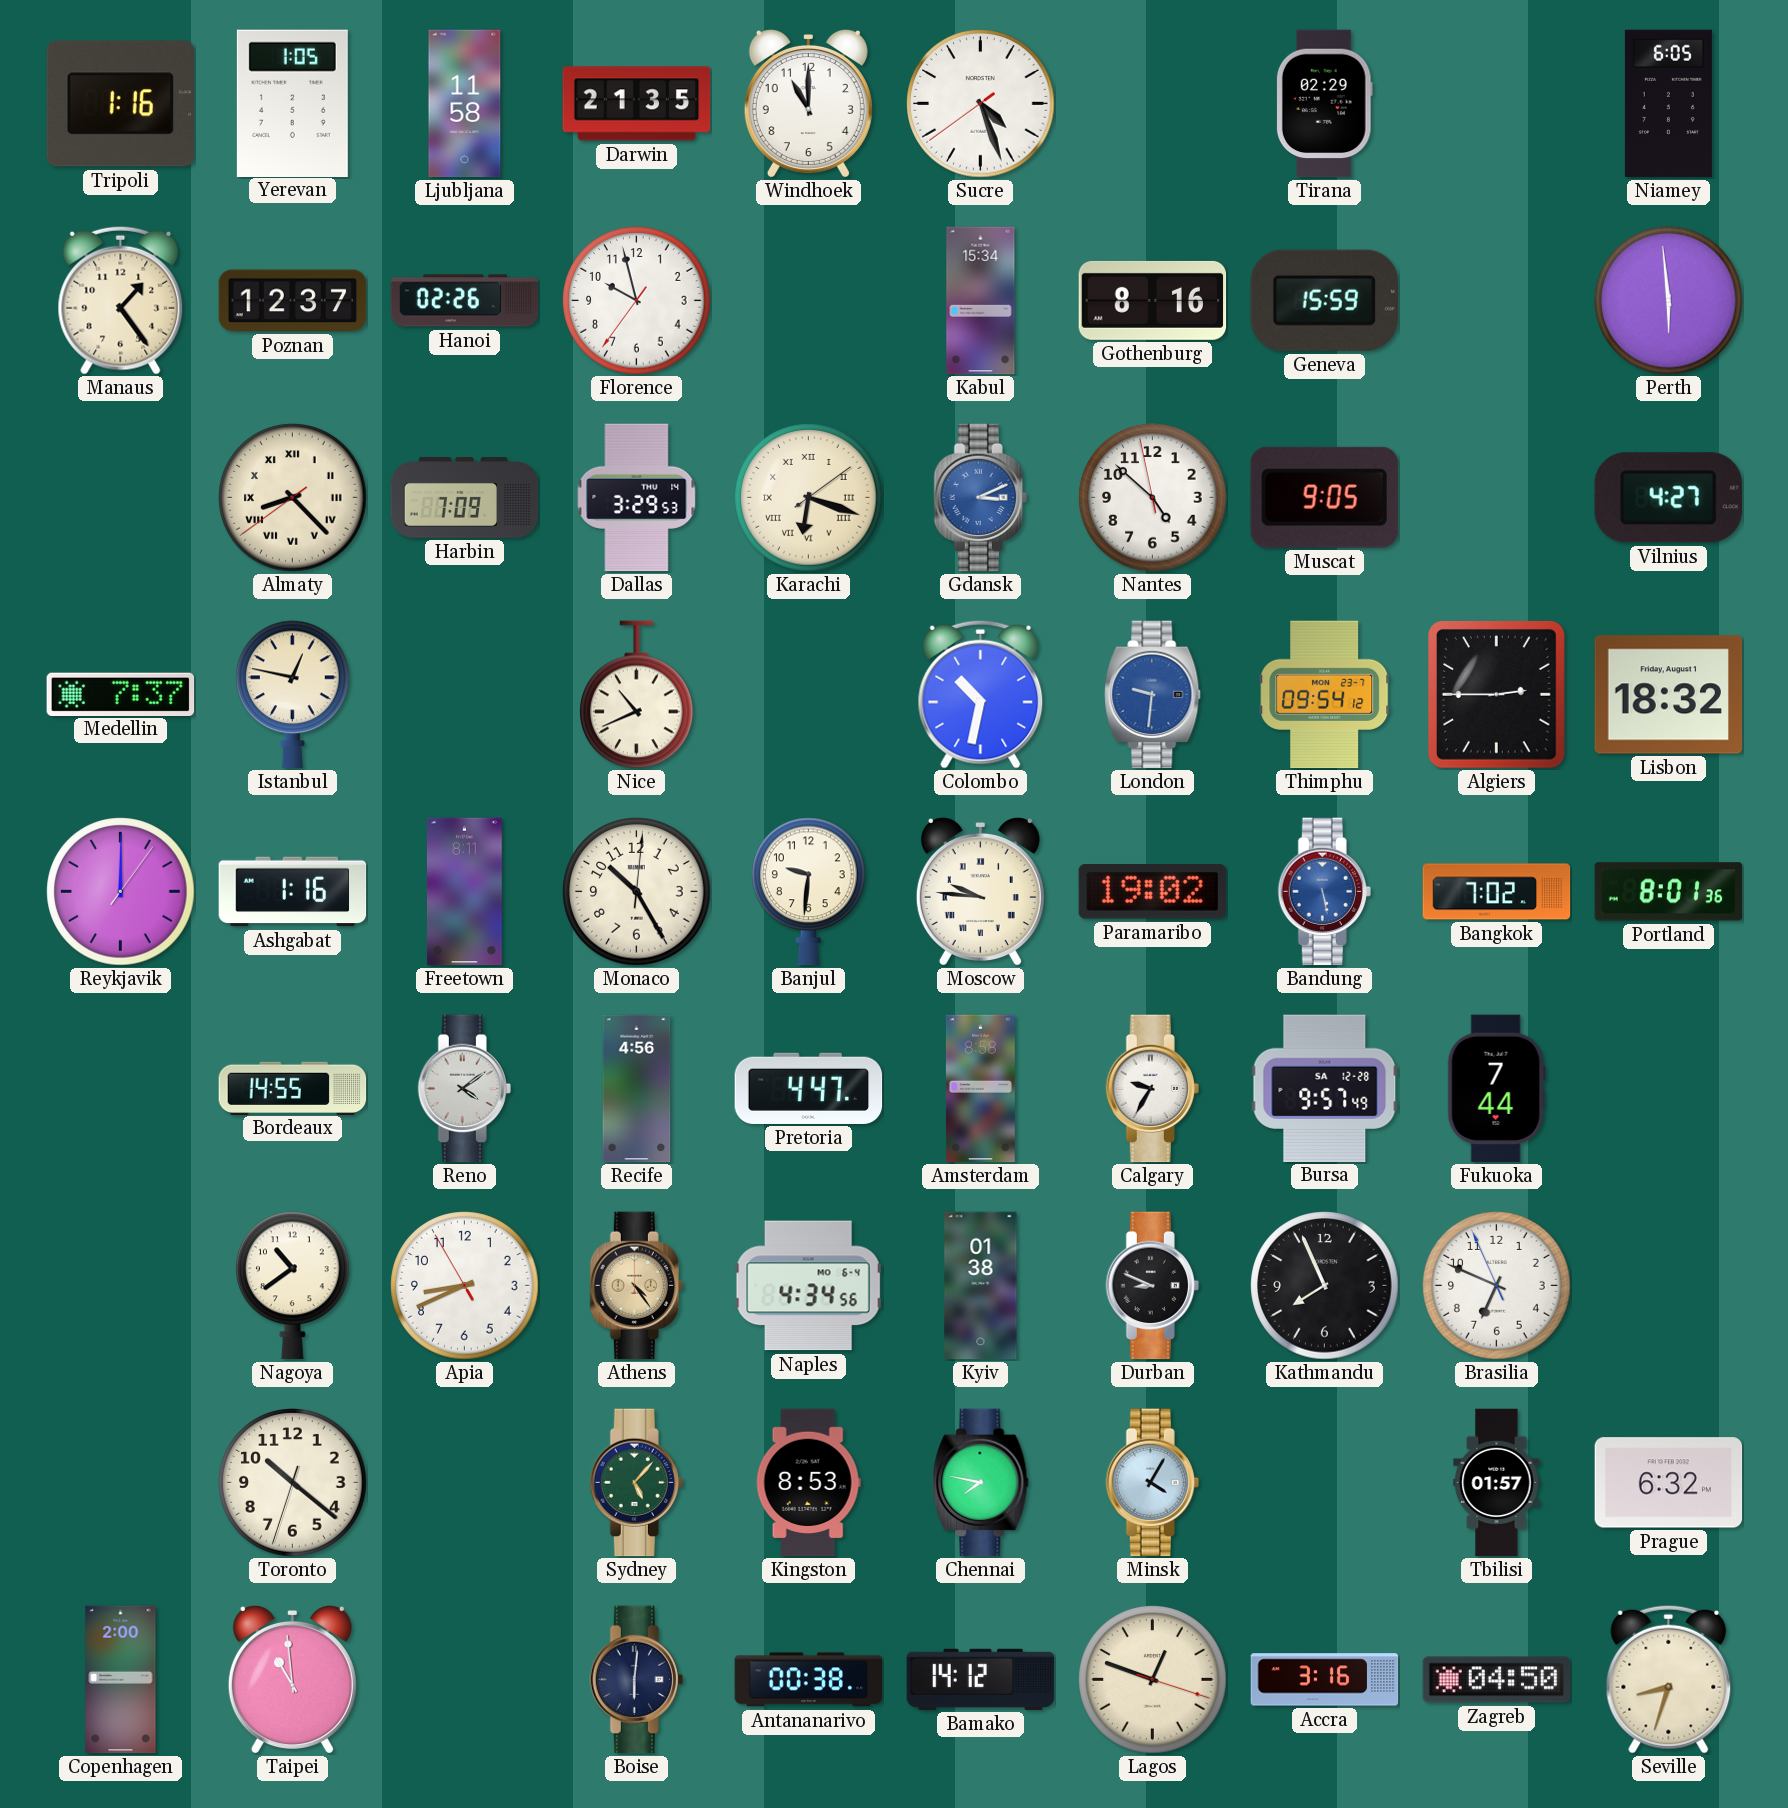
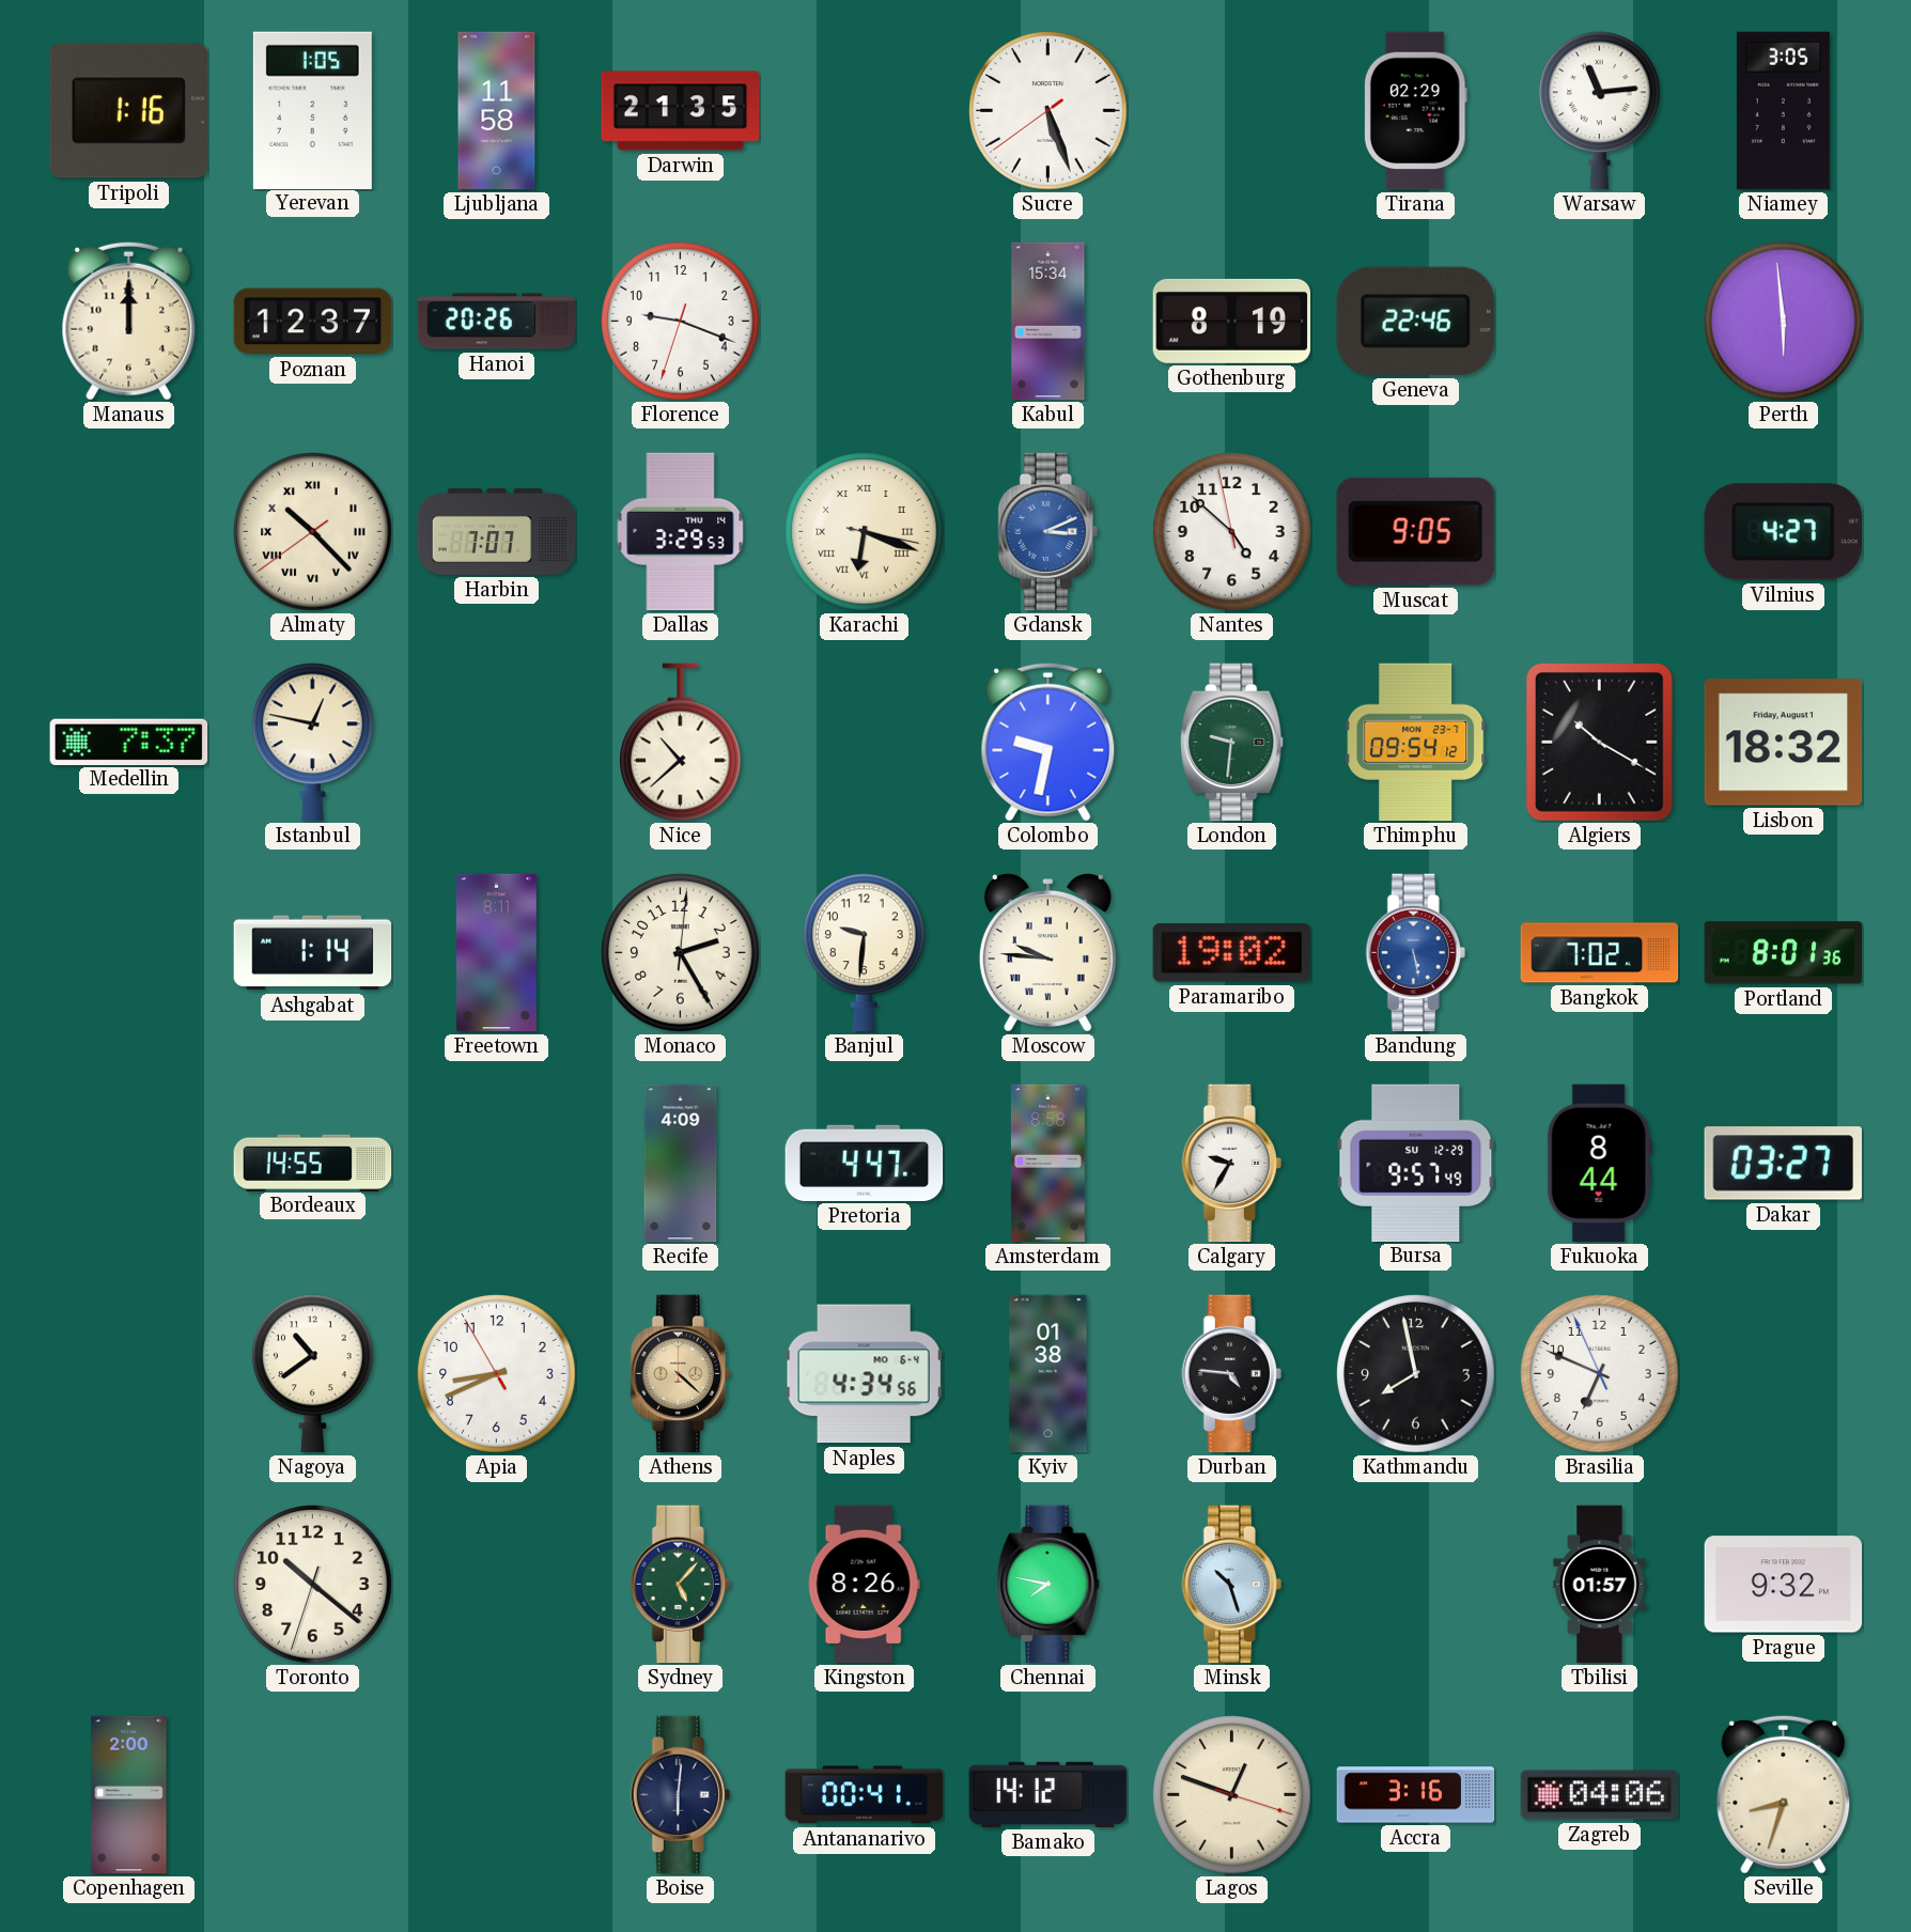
Windhoek: 11:00 -> none (808, 103)
Sucre: 4:26 -> 5:26 (1048, 111)
Warsaw: none -> 11:14 (1600, 111)
Niamey: 6:05 -> 3:05 (1783, 111)
Manaus: 1:24 -> 12:00 (129, 321)
Hanoi: 02:26 -> 20:26 (497, 322)
Florence: 9:57 -> 9:18 (681, 322)
Gothenburg: 8:16 -> 8:19 (1232, 321)
Geneva: 15:59 -> 22:46 (1415, 321)
Almaty: 8:22 -> 10:22 (313, 532)
Harbin: 7:09 -> 7:07 (497, 532)
Karachi: 6:18:09 -> 6:18:17 (865, 532)
Nice: 10:41 -> 10:38 (681, 743)
Colombo: 10:32 -> 9:32 (1048, 742)
London dial: blue -> green (1232, 743)
Algiers: 2:45 -> 10:20 (1600, 743)
Reykjavik: 12:00 -> none (121, 892)
Ashgabat: 1:16 -> 1:14 (313, 953)
Monaco: 10:25 -> 2:25 (681, 953)
Reno: 4:09 -> none (464, 1089)
Recife: 4:56 -> 4:09 (681, 1164)
Bursa date: SA 12-28 -> SU 12-29 (1416, 1163)
Fukuoka: 7:44 -> 8:44 (1599, 1164)
Dakar: none -> 03:27 (1783, 1164)
Athens: 4:24 -> 4:22 (680, 1374)
Durban: 8:49 -> 4:46 (1231, 1374)
Kathmandu: 7:56 -> 7:58 (1416, 1374)
Kingston: 8:53 -> 8:26 (864, 1585)
Minsk: 4:05 -> 10:27 (1231, 1585)
Prague: 6:32 -> 9:32 (1784, 1585)
Taipei: 10:59 -> none (292, 1679)
Antananarivo: 00:38 -> 00:41 (865, 1795)
Zagreb: 04:50 -> 04:06 (1600, 1795)
